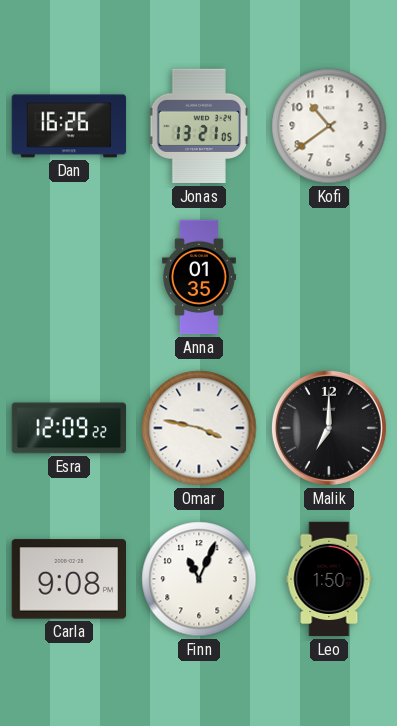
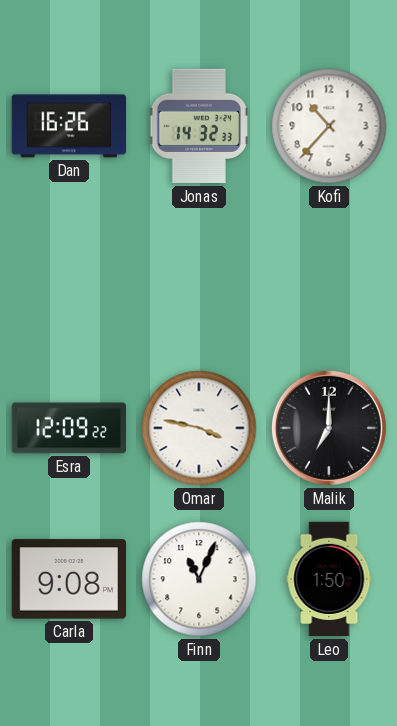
Jonas: 13:21 -> 14:32 (198, 126)
Kofi: 10:39 -> 10:37 (329, 126)
Anna: 01:35 -> none (199, 277)
